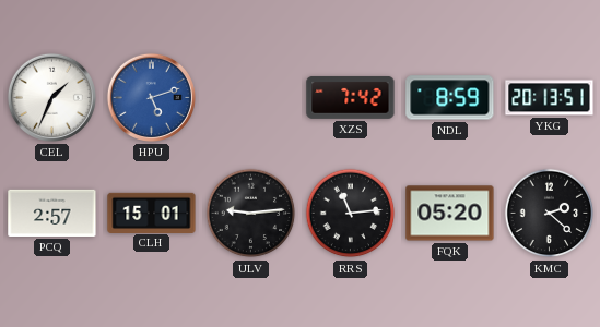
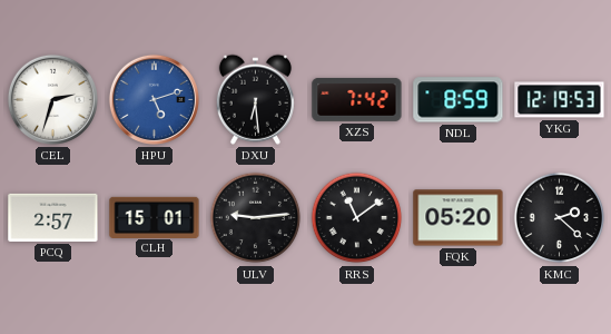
CEL: 1:34 -> 2:33 (52, 99)
DXU: none -> 6:29 (255, 99)
YKG: 20:13 -> 12:19 (560, 100)
RRS: 11:14 -> 11:09 (357, 218)
